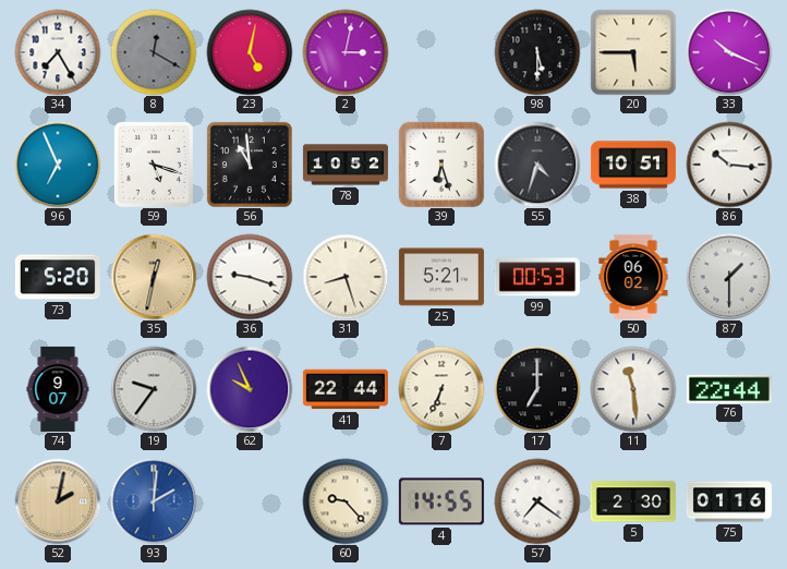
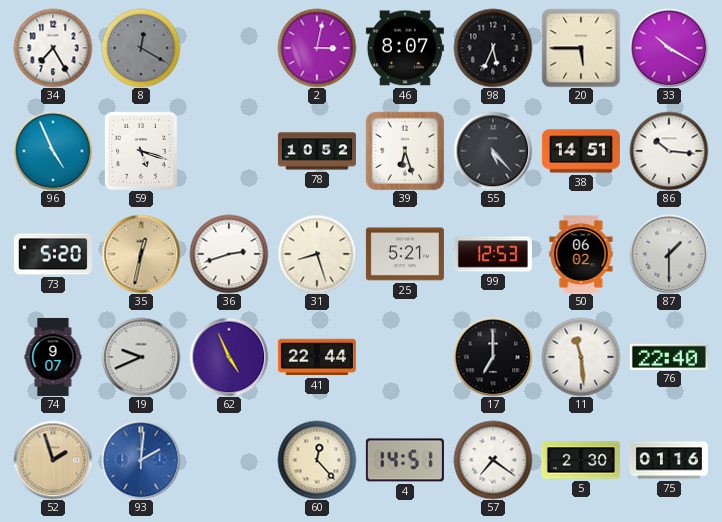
23: 5:02 -> none (250, 52)
46: none -> 8:07 (405, 48)
98: 5:30 -> 5:34 (493, 48)
33: 10:19 -> 10:20 (669, 48)
96: 6:56 -> 4:56 (53, 151)
56: 10:59 -> none (250, 165)
55: 4:33 -> 5:23 (493, 151)
38: 10:51 -> 14:51 (581, 151)
36: 9:18 -> 2:42 (229, 254)
99: 00:53 -> 12:53 (493, 254)
19: 9:36 -> 9:41 (141, 357)
62: 9:56 -> 4:56 (229, 357)
7: 6:34 -> none (441, 389)
76: 22:44 -> 22:40 (669, 356)
52: 2:02 -> 1:57 (53, 460)
60: 9:23 -> 12:23 (317, 460)
4: 14:55 -> 14:51 (405, 460)
